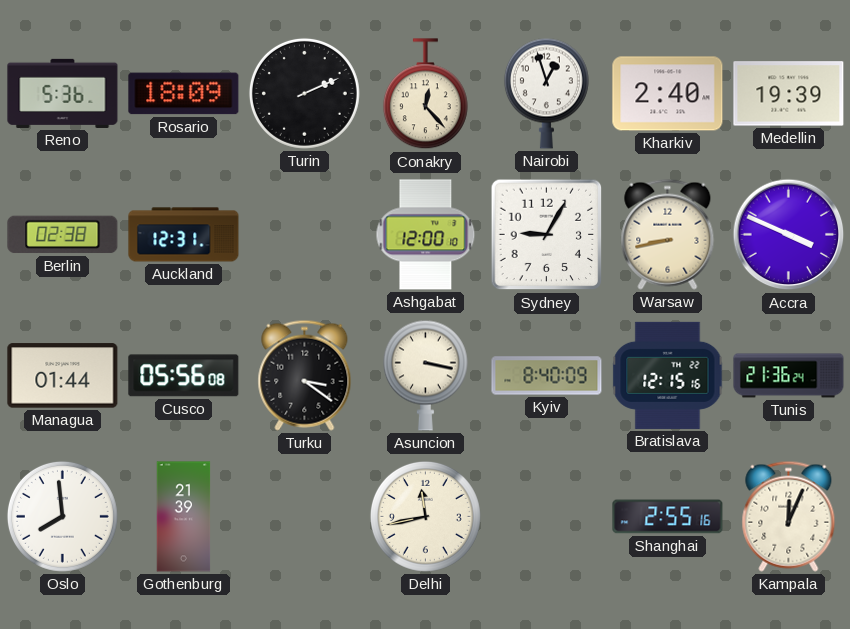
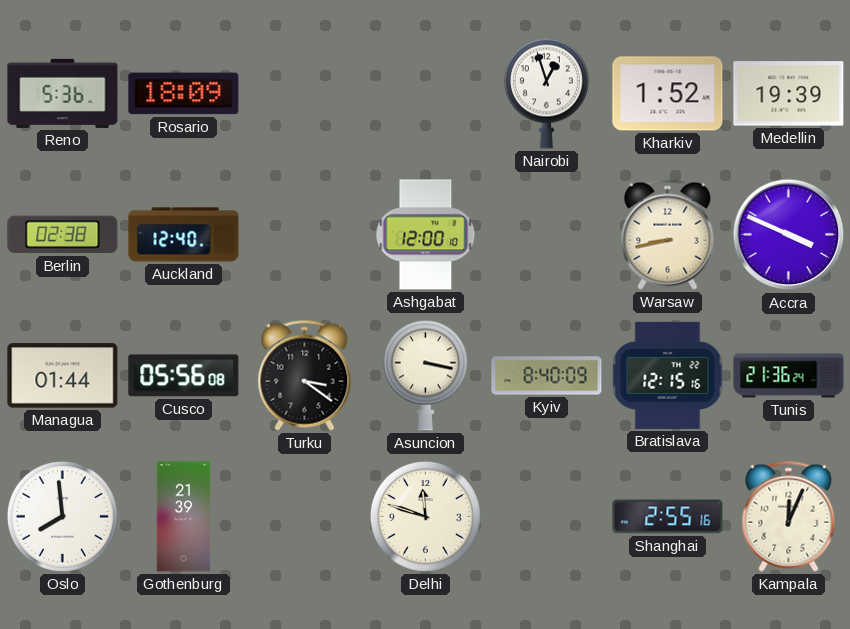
Turin: 2:11 -> none (304, 93)
Conakry: 12:23 -> none (425, 94)
Kharkiv: 2:40 -> 1:52 (668, 94)
Auckland: 12:31 -> 12:40 (184, 235)
Sydney: 9:05 -> none (547, 235)
Delhi: 11:43 -> 11:48 (425, 516)
